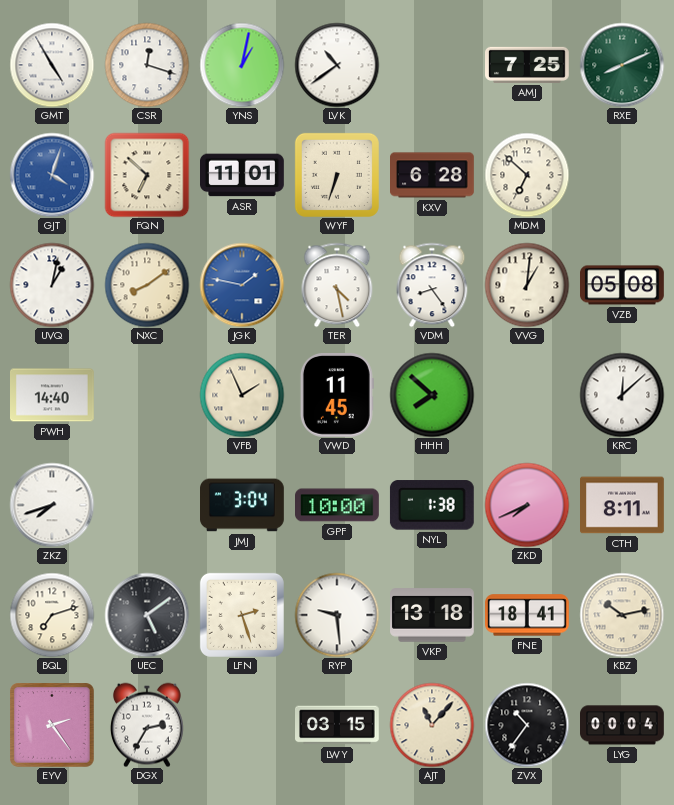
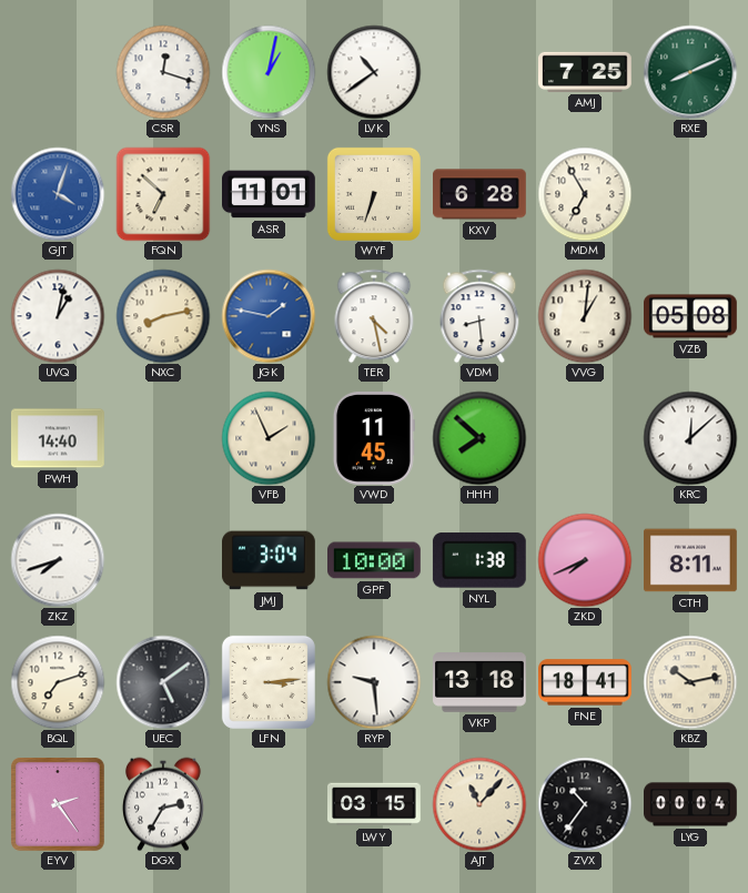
GMT: 4:55 -> none (52, 65)
MDM: 6:52 -> 6:55 (585, 194)
NXC: 8:09 -> 8:13 (163, 316)
VDM: 8:24 -> 8:29 (479, 316)
LFN: 2:27 -> 3:14 (269, 682)
